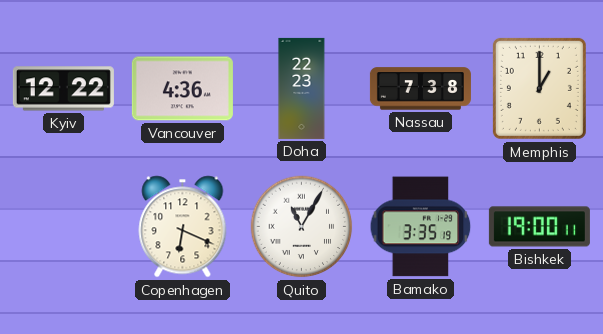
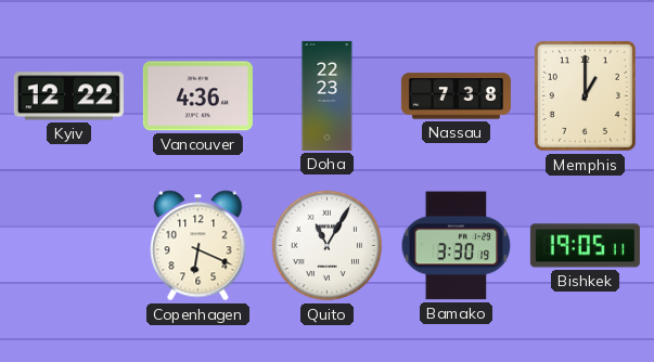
Bamako: 3:35 -> 3:30 (457, 246)
Bishkek: 19:00 -> 19:05 (585, 246)
